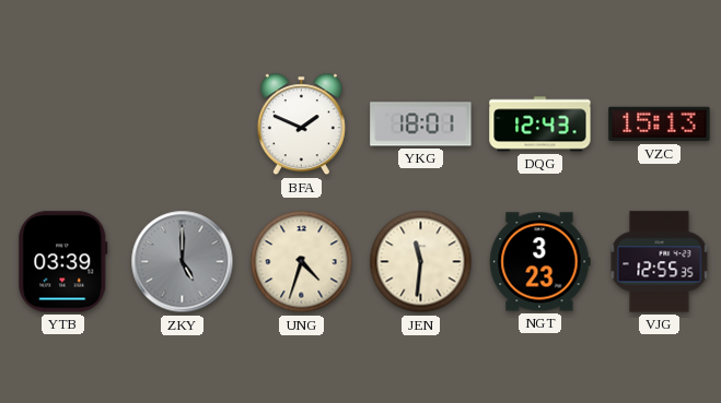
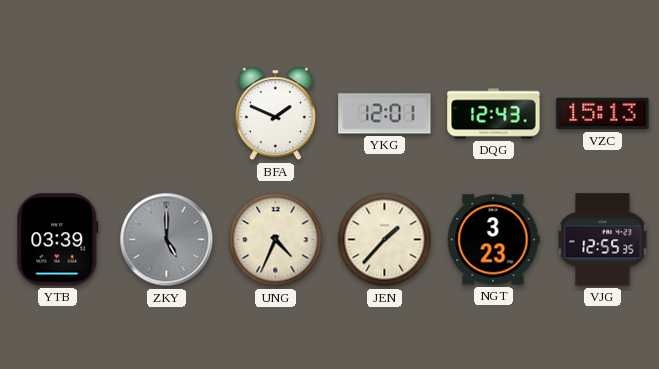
YKG: 18:01 -> 12:01 (385, 114)
UNG: 4:33 -> 4:34 (276, 240)
JEN: 11:31 -> 1:37 (385, 240)
